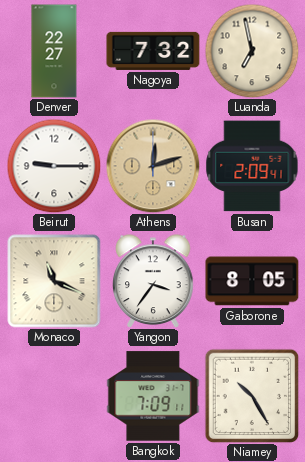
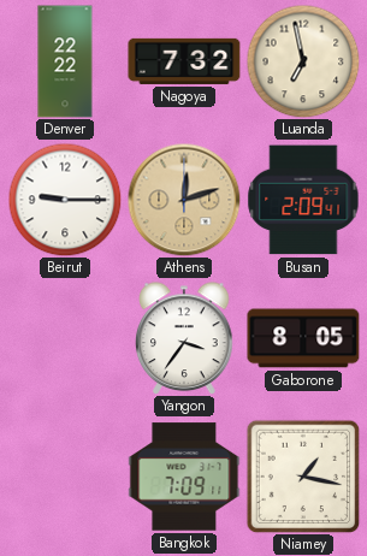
Denver: 22:27 -> 22:22 (65, 61)
Monaco: 11:19 -> none (54, 281)
Niamey: 10:25 -> 1:17 (303, 477)
